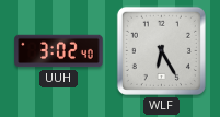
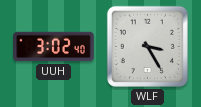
WLF: 6:25 -> 3:25 (147, 46)
